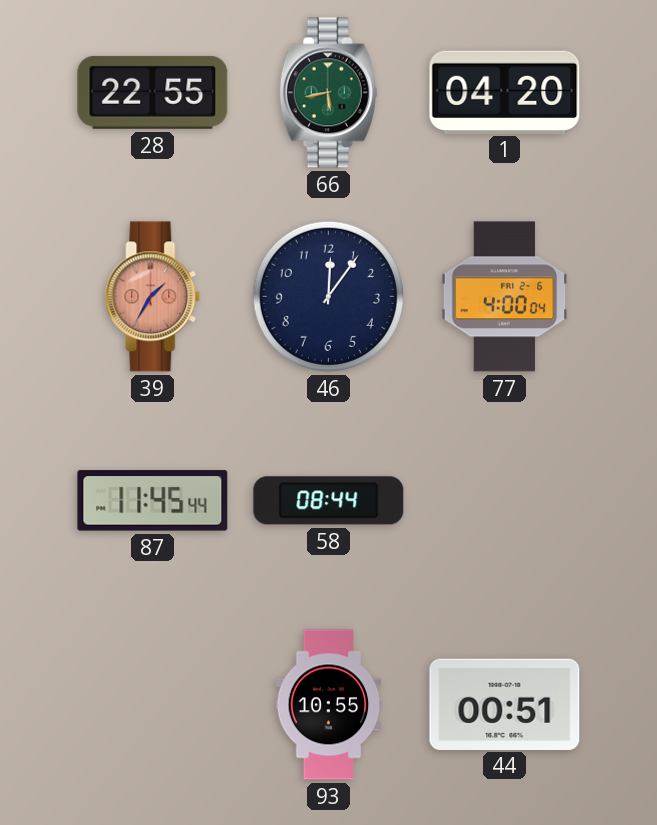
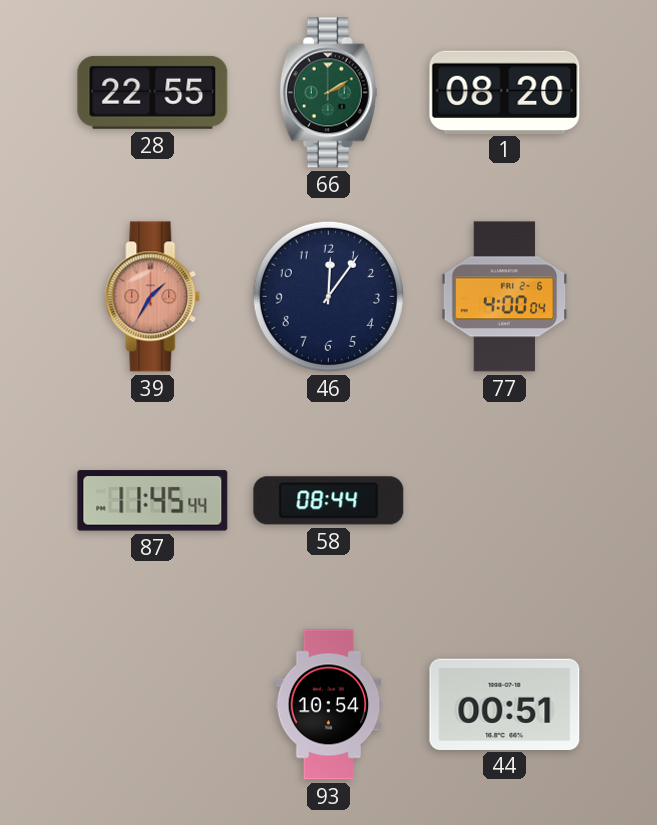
66: 5:43 -> 2:10 (328, 93)
1: 04:20 -> 08:20 (505, 92)
93: 10:55 -> 10:54 (329, 705)
